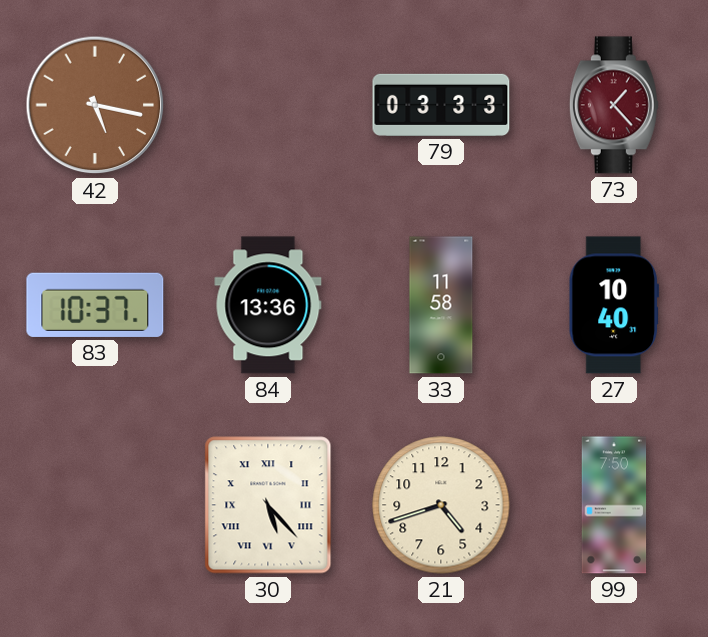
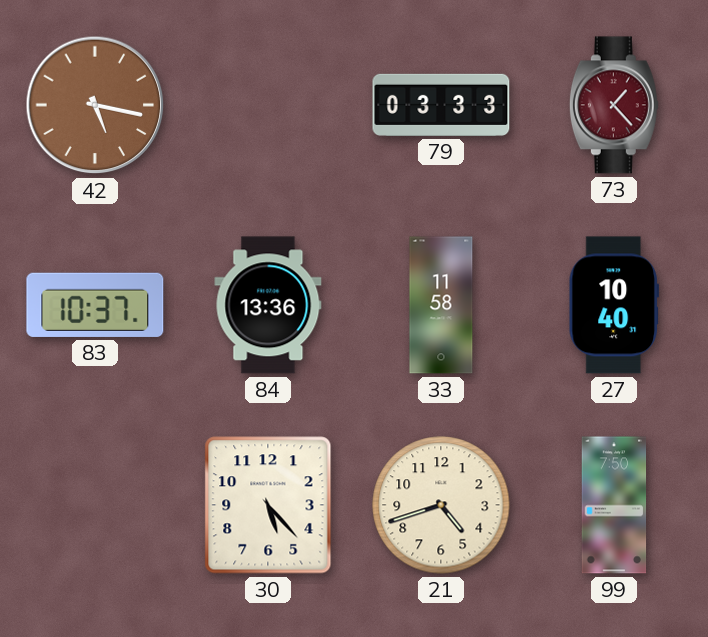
30 numerals: Roman -> Arabic (268, 505)
